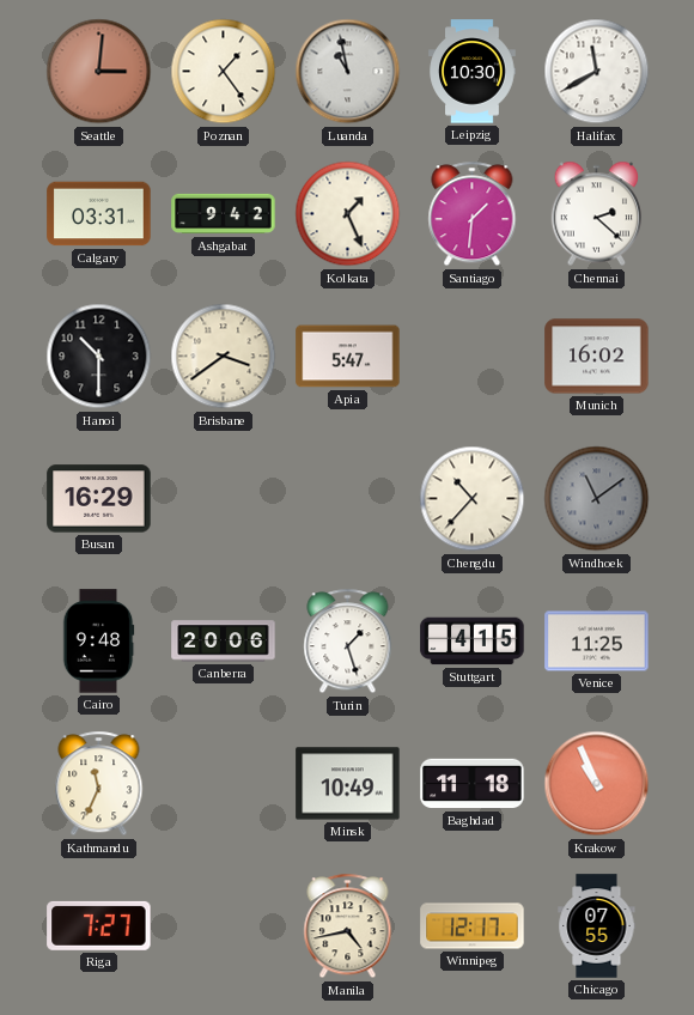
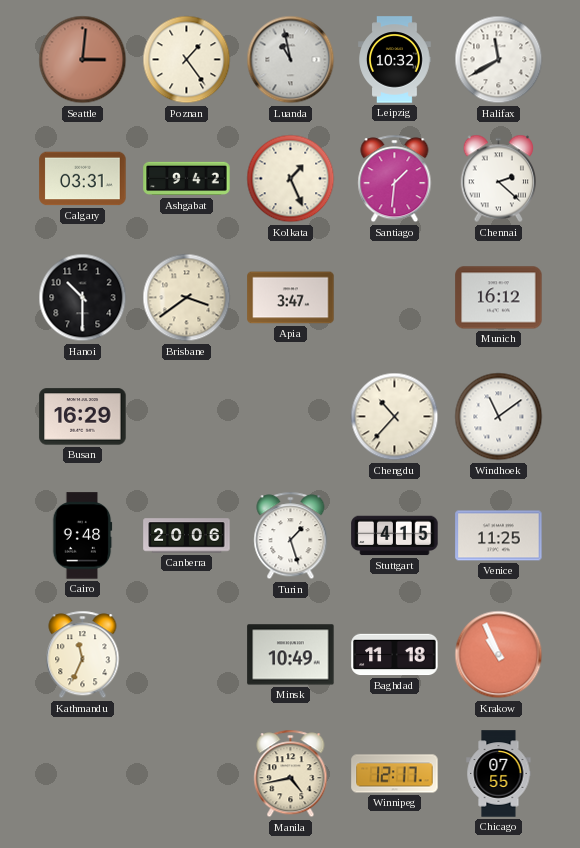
Leipzig: 10:30 -> 10:32 (395, 60)
Apia: 5:47 -> 3:47 (291, 298)
Munich: 16:02 -> 16:12 (499, 298)
Windhoek dial: grey -> white (499, 417)
Riga: 7:27 -> none (99, 925)
